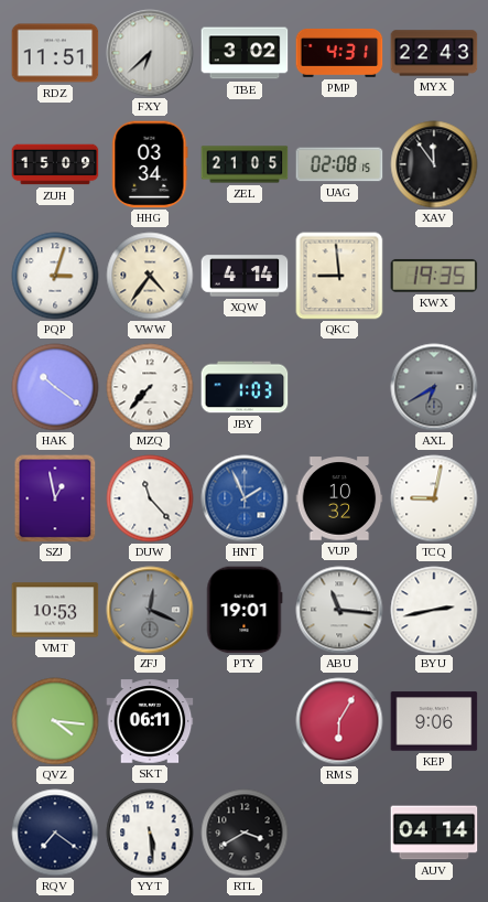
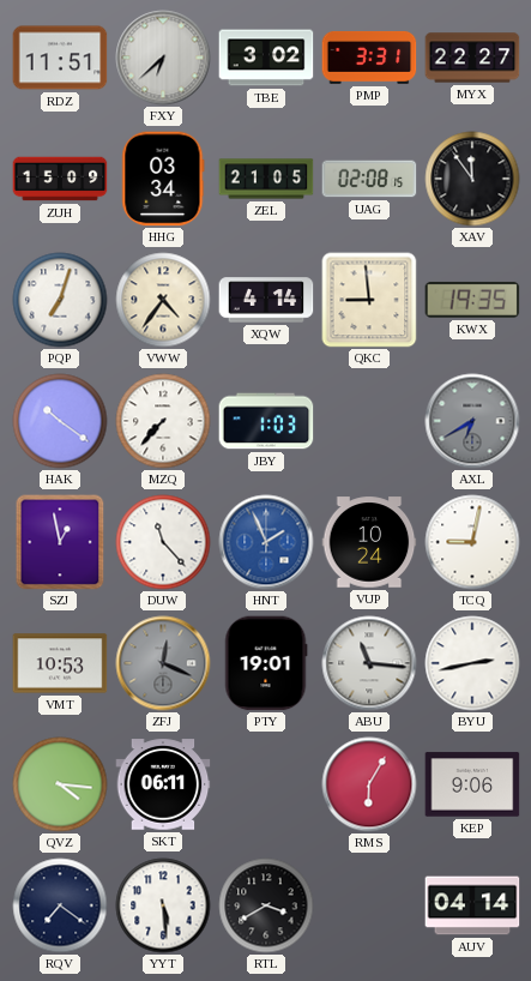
PMP: 4:31 -> 3:31 (369, 58)
MYX: 22:43 -> 22:27 (472, 58)
PQP: 3:03 -> 7:03 (60, 300)
VUP: 10:32 -> 10:24 (369, 542)
